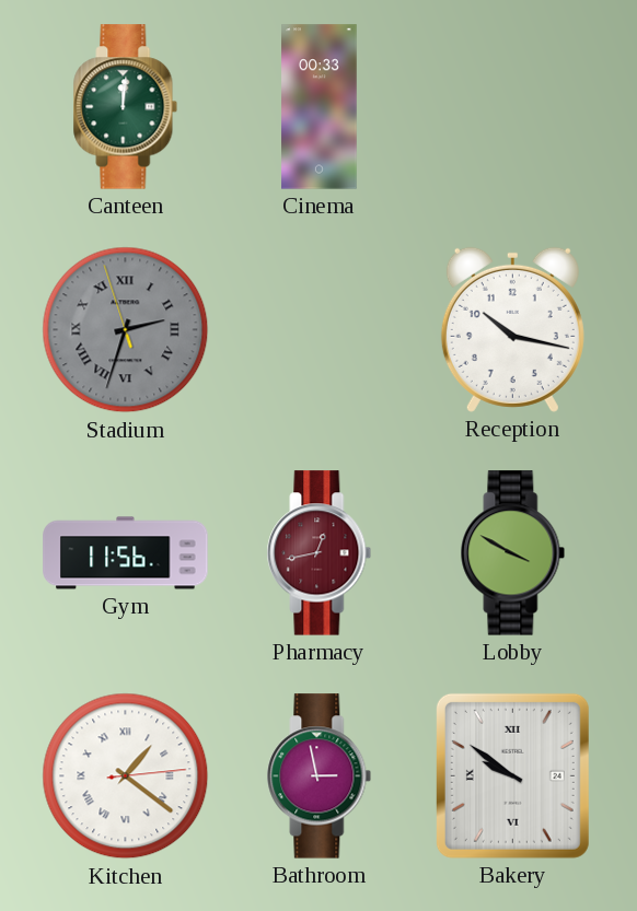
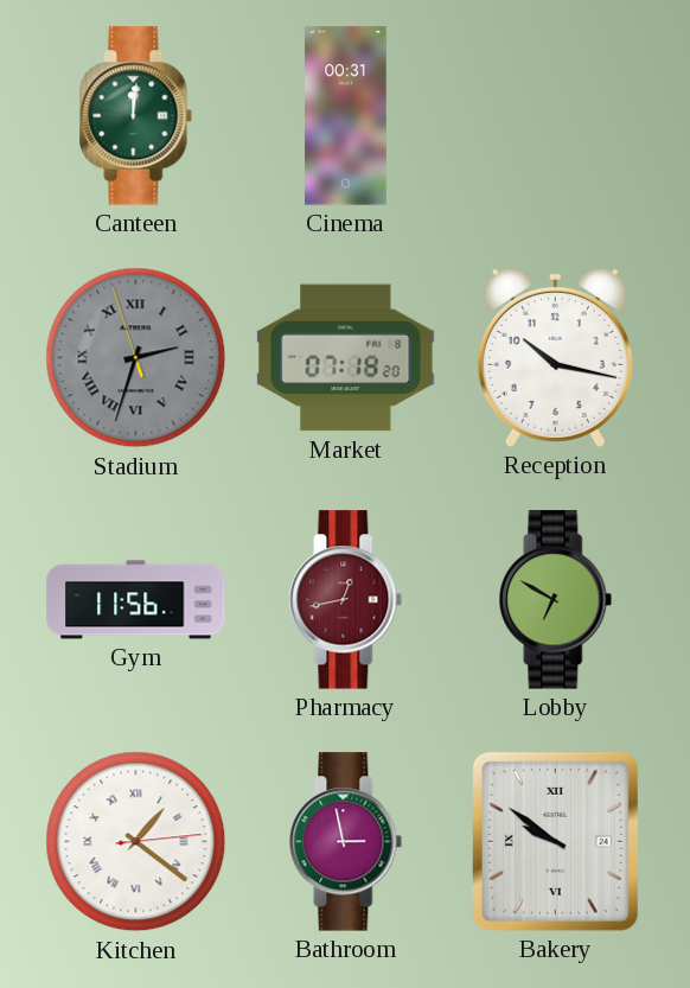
Cinema: 00:33 -> 00:31 (346, 116)
Market: none -> 07:18 (346, 358)
Lobby: 3:50 -> 6:50 (556, 600)
